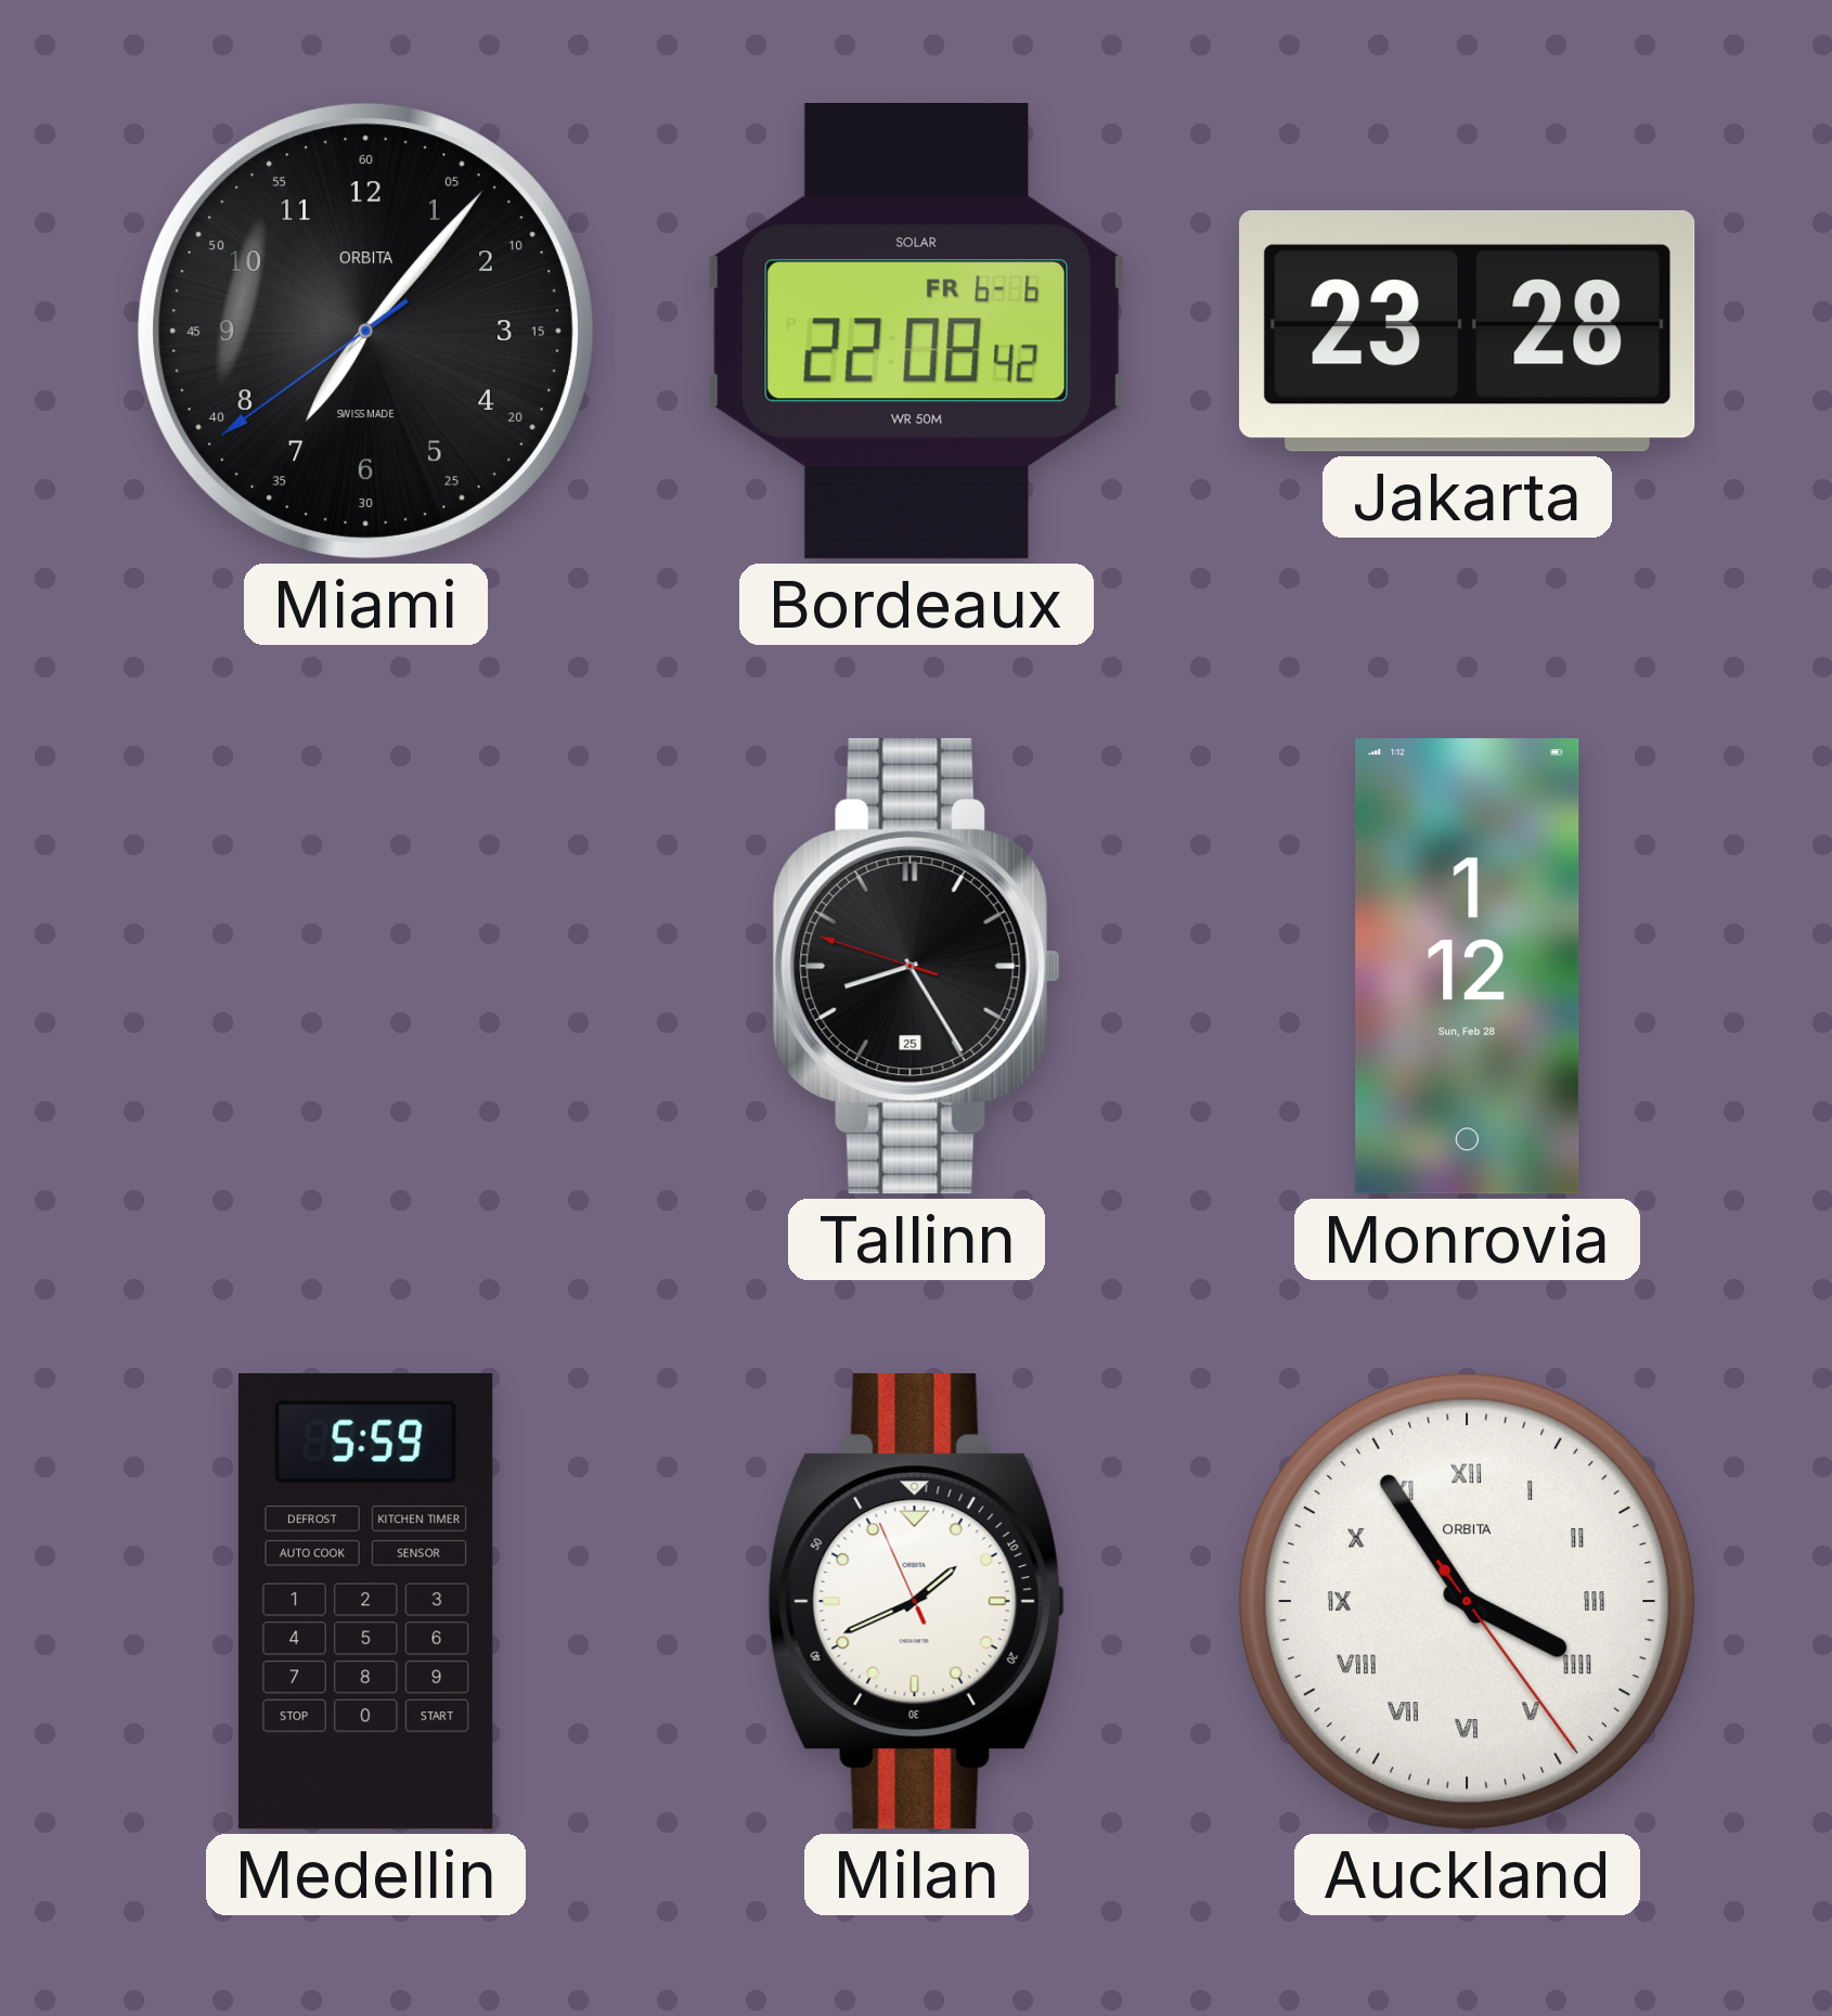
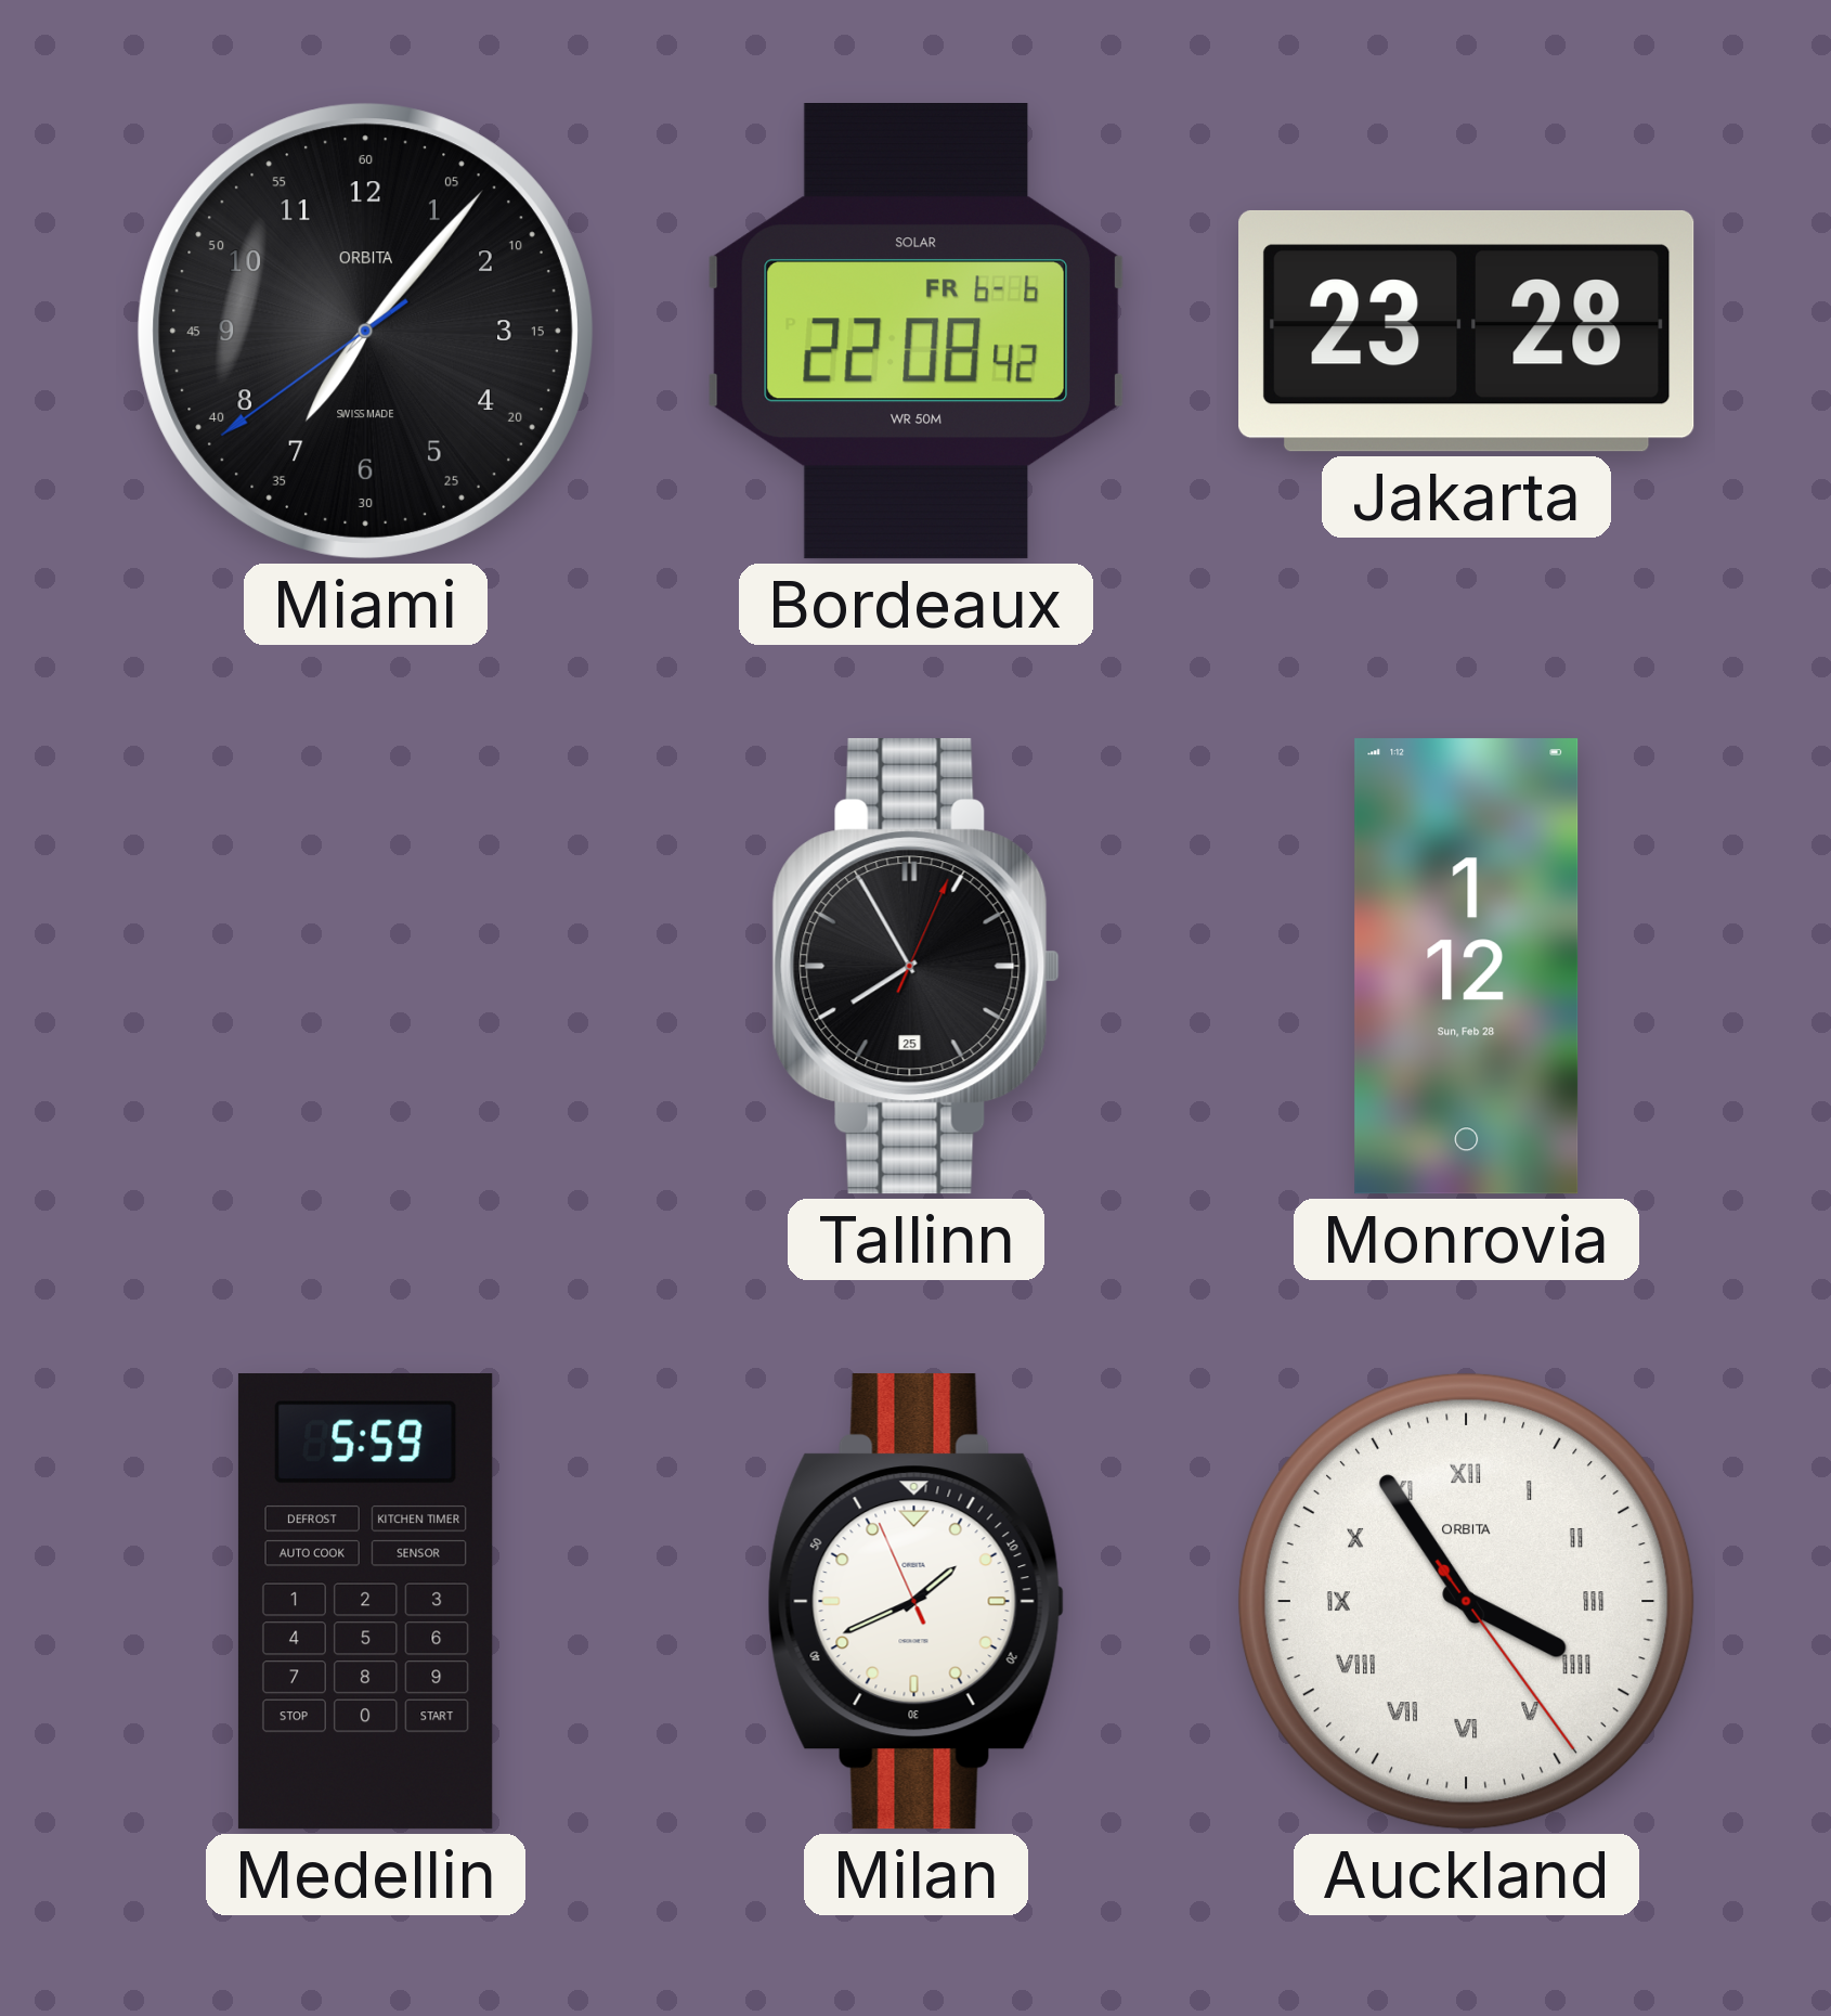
Tallinn: 8:24 -> 7:55 (915, 967)
